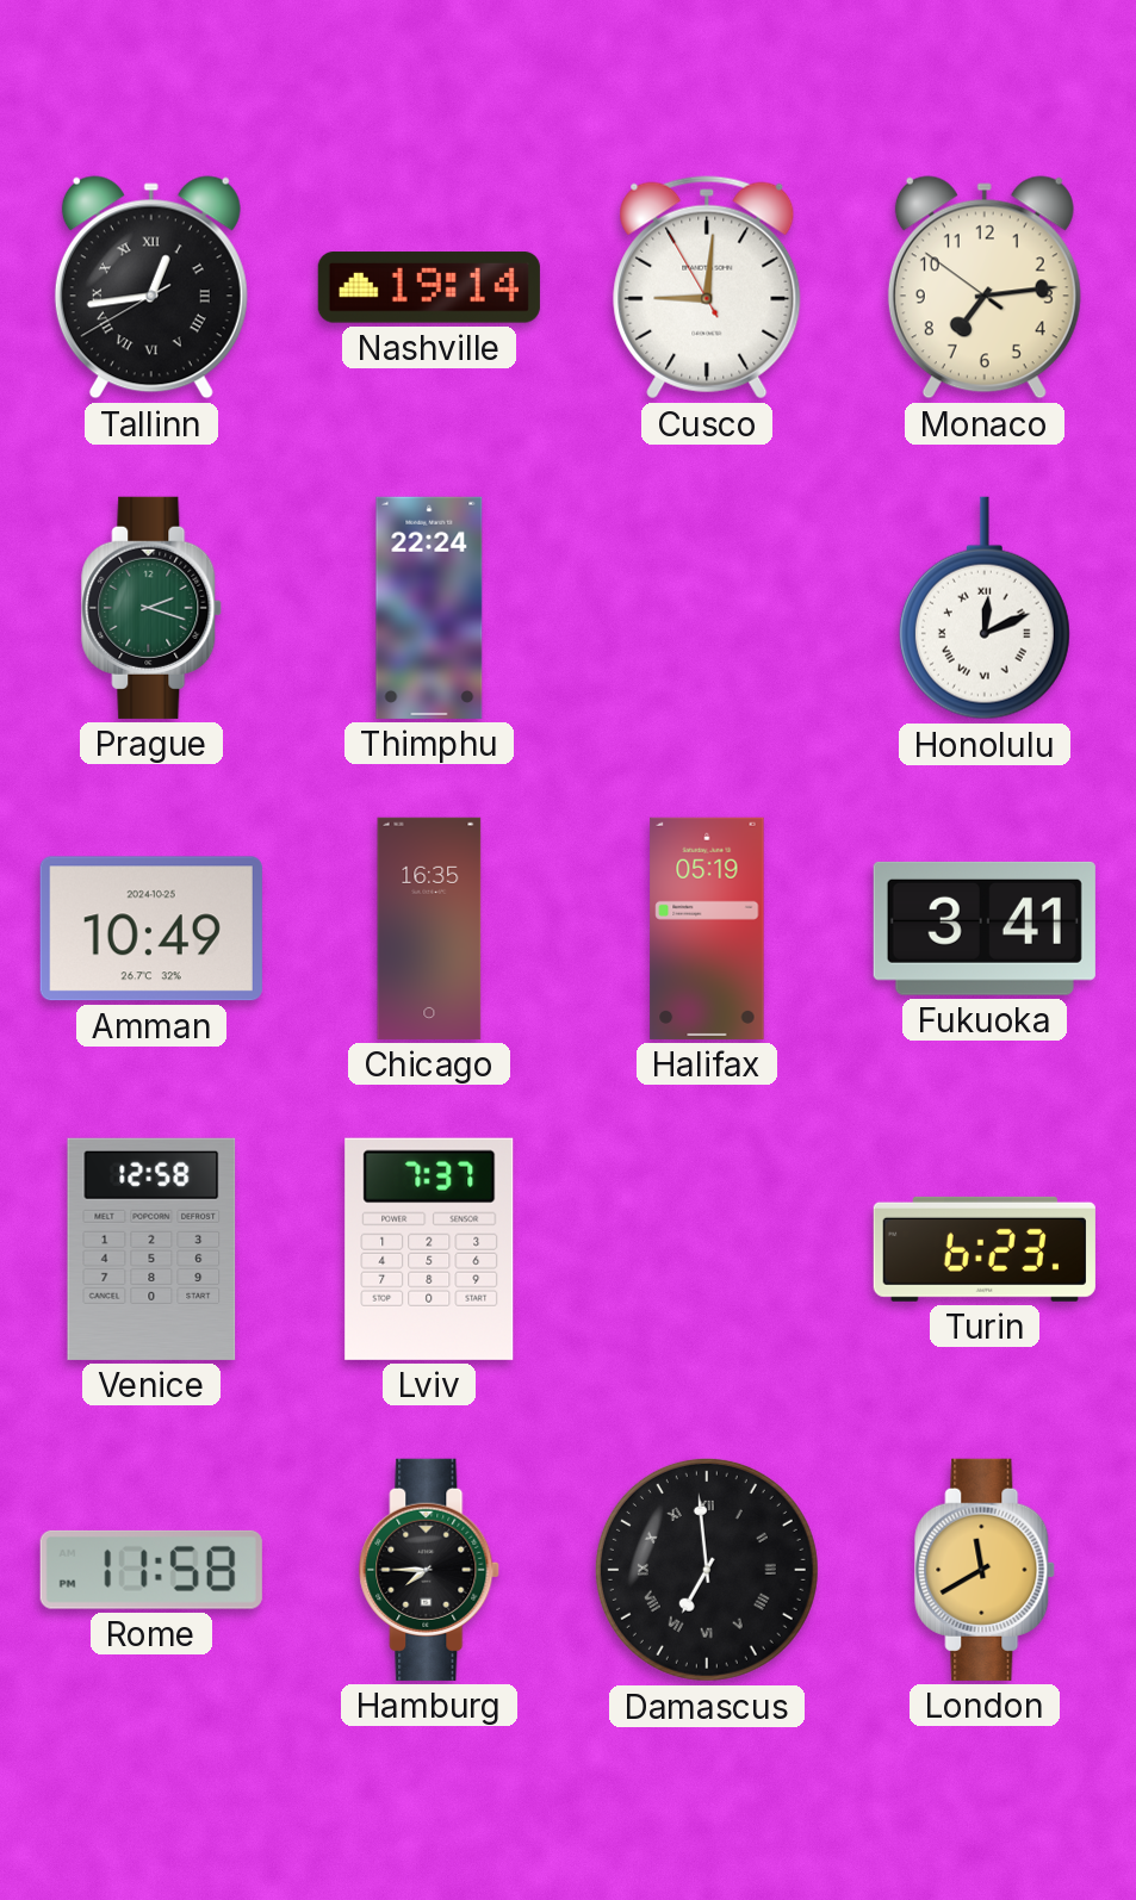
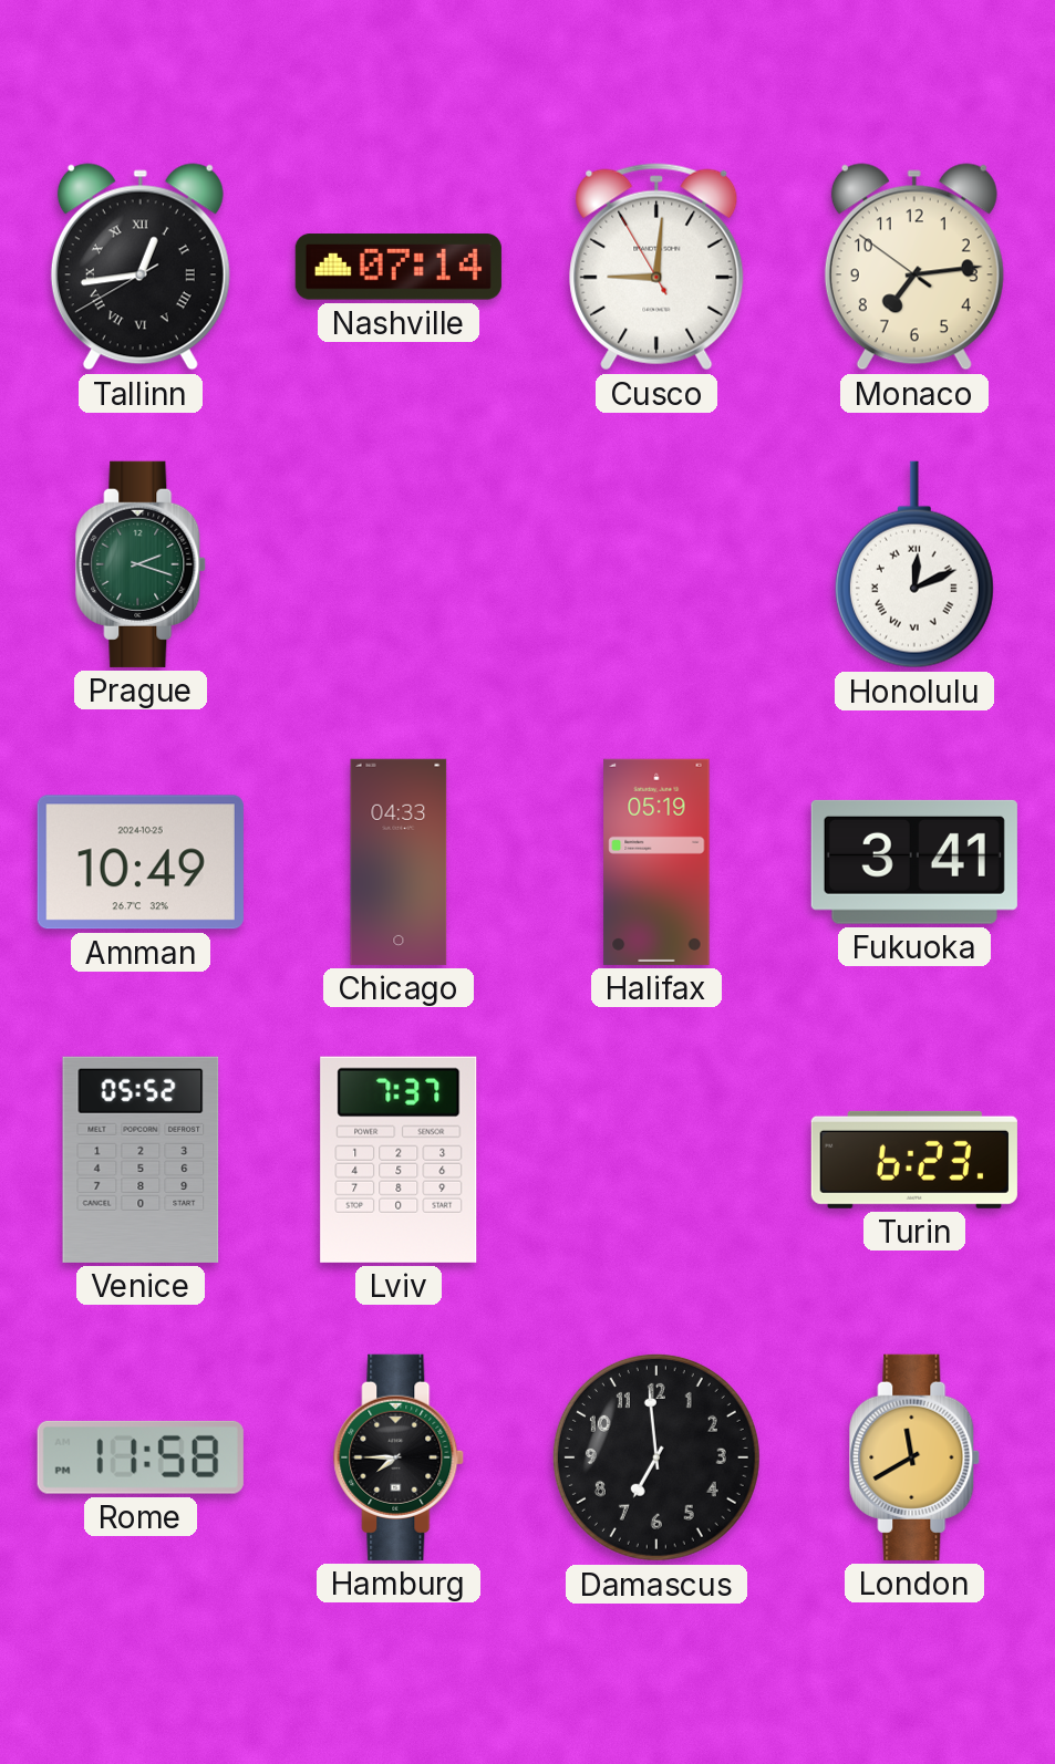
Nashville: 19:14 -> 07:14 (399, 267)
Thimphu: 22:24 -> none (429, 608)
Chicago: 16:35 -> 04:33 (399, 862)
Venice: 12:58 -> 05:52 (141, 1160)
Damascus numerals: Roman -> Arabic (656, 1457)
